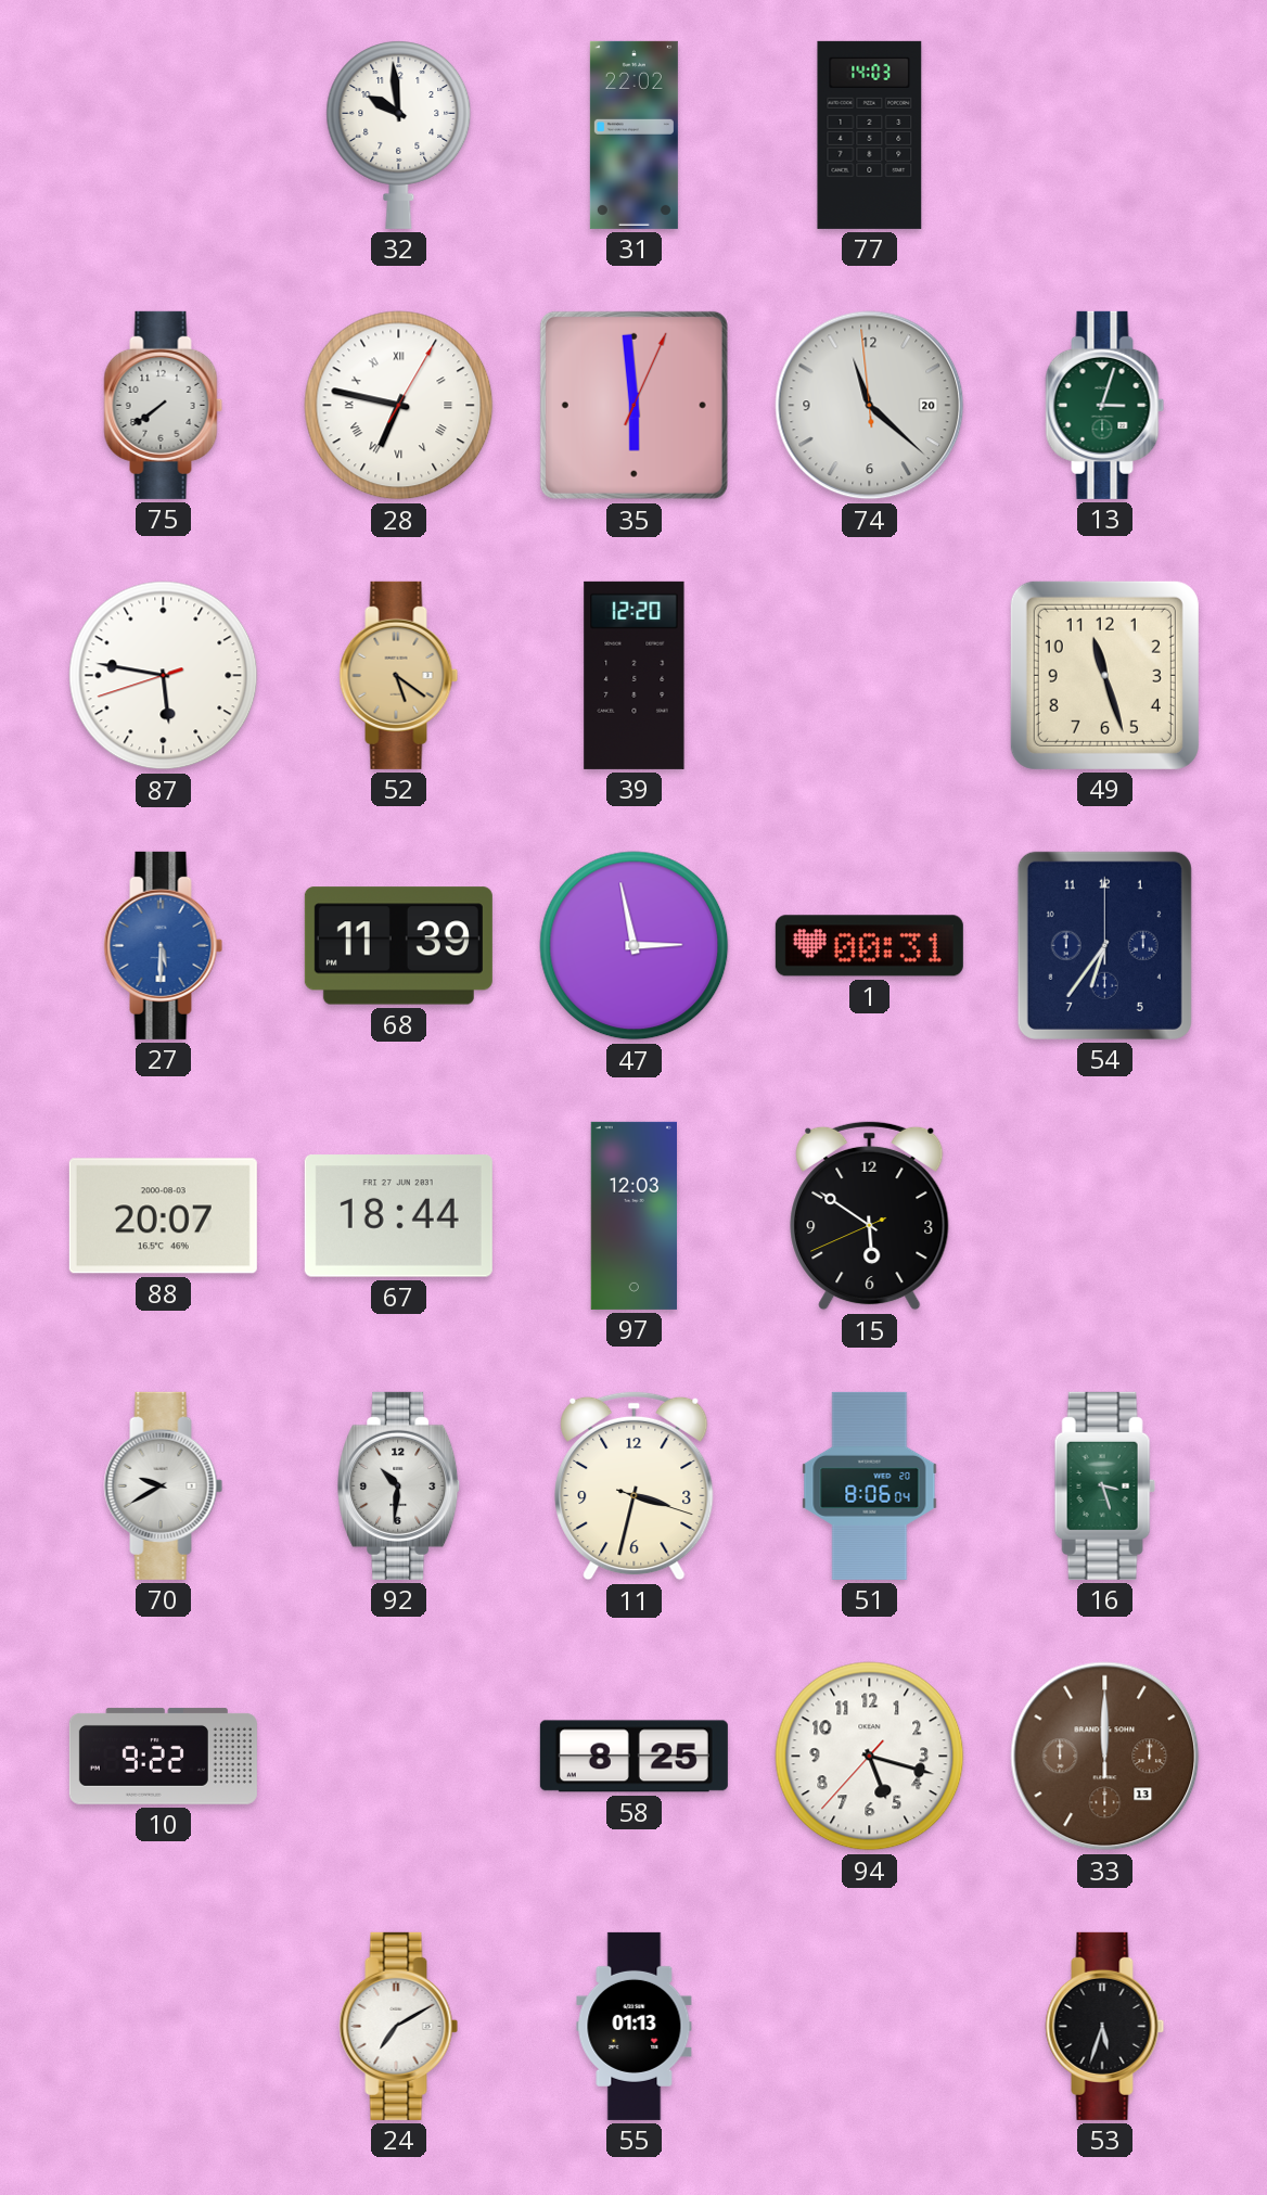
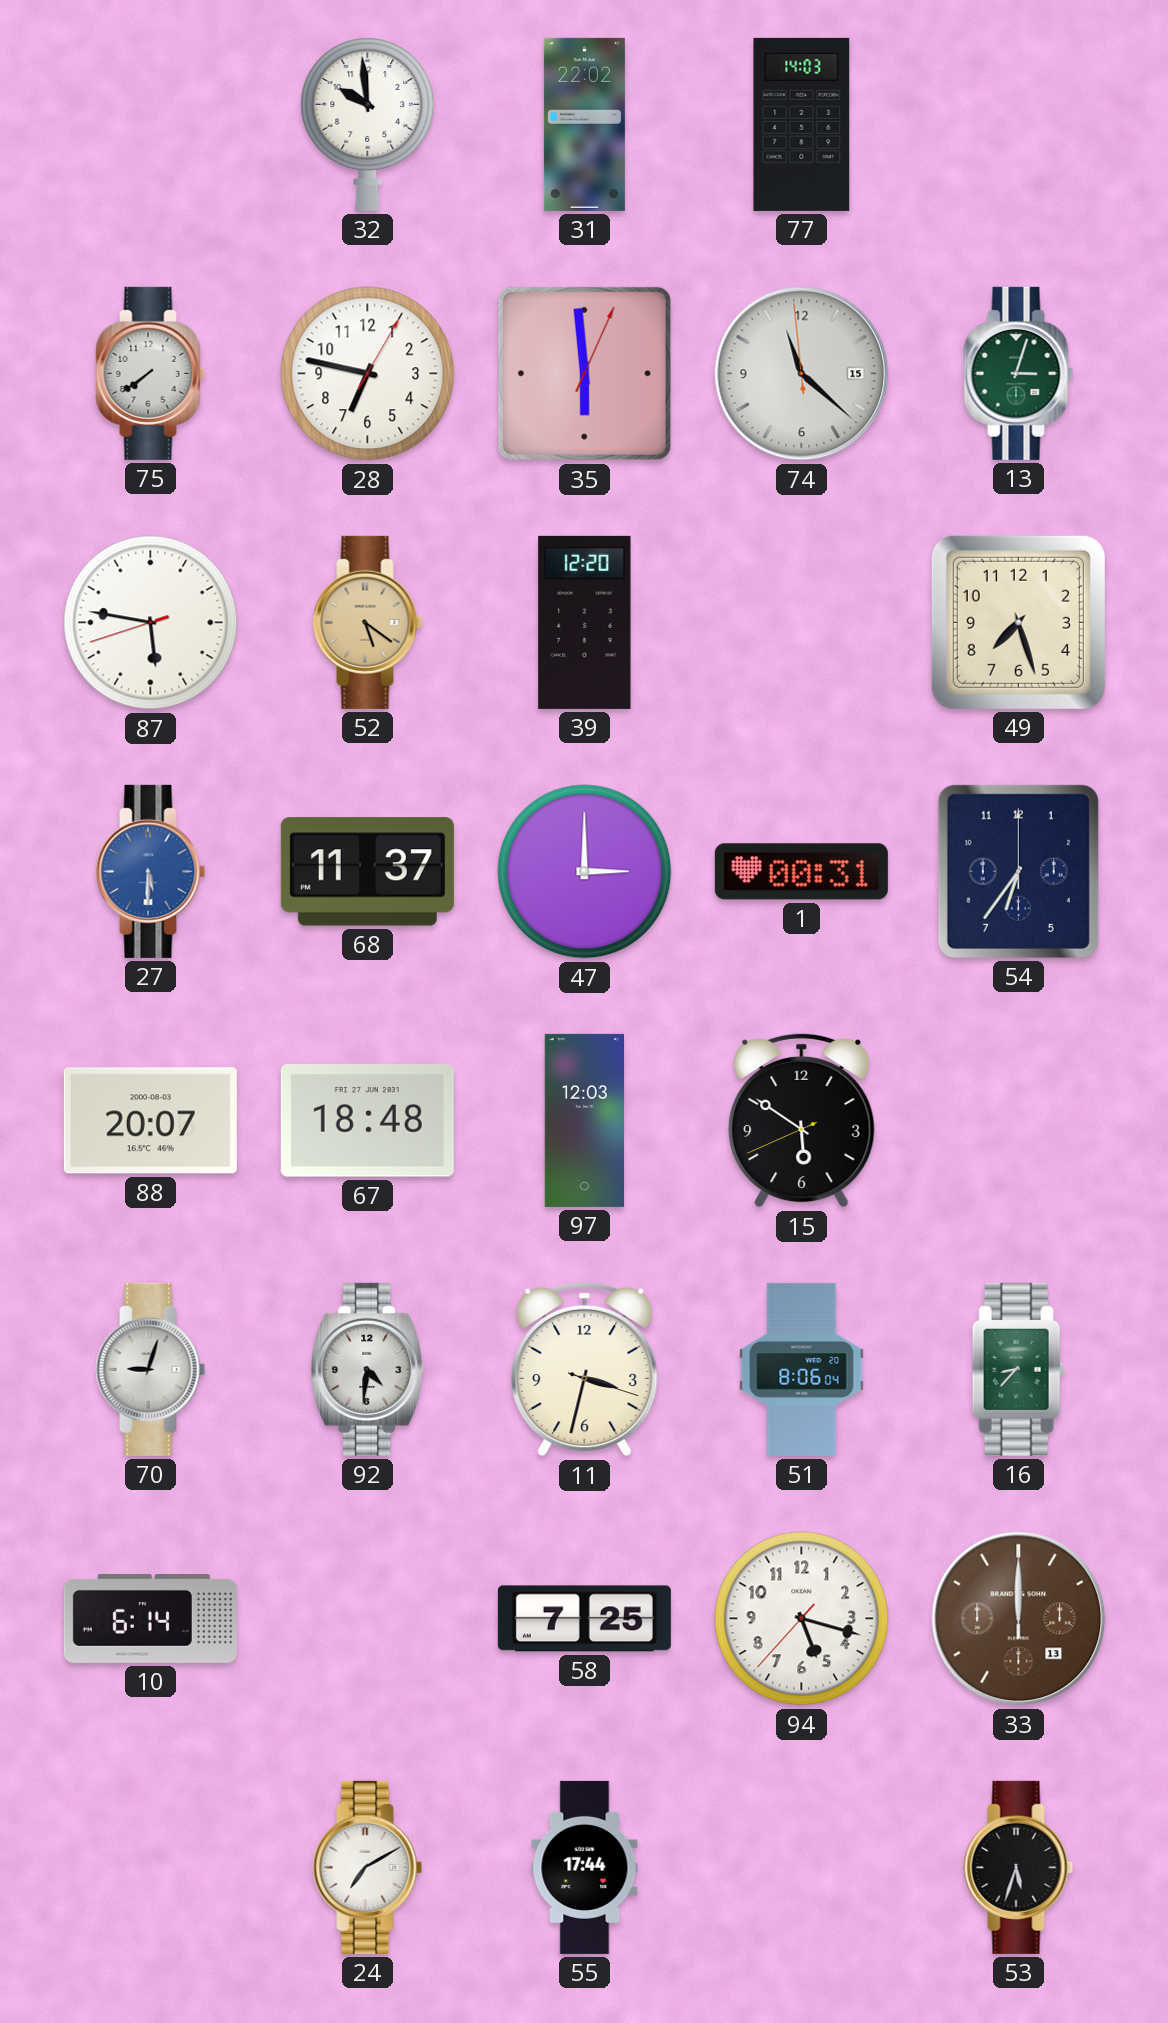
28 numerals: Roman -> Arabic (368, 374)
74 date: 20 -> 15 (802, 374)
49: 11:27 -> 7:27 (1018, 622)
68: 11:39 -> 11:37 (367, 872)
47: 2:58 -> 3:00 (585, 872)
67: 18:44 -> 18:48 (367, 1121)
70: 9:40 -> 9:03 (151, 1369)
92: 10:31 -> 4:31 (368, 1369)
16: 3:27 -> 8:37 (1018, 1369)
10: 9:22 -> 6:14 (150, 1618)
58: 8:25 -> 7:25 (584, 1619)
55: 01:13 -> 17:44 (585, 1867)
